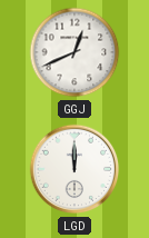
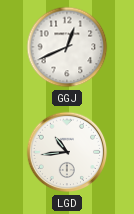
LGD: 12:00 -> 10:44 (67, 152)
